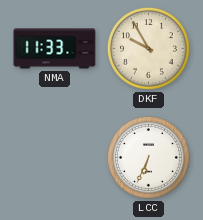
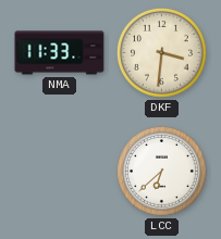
DKF: 9:55 -> 3:31 (162, 53)
LCC: 6:34 -> 6:38 (162, 172)
